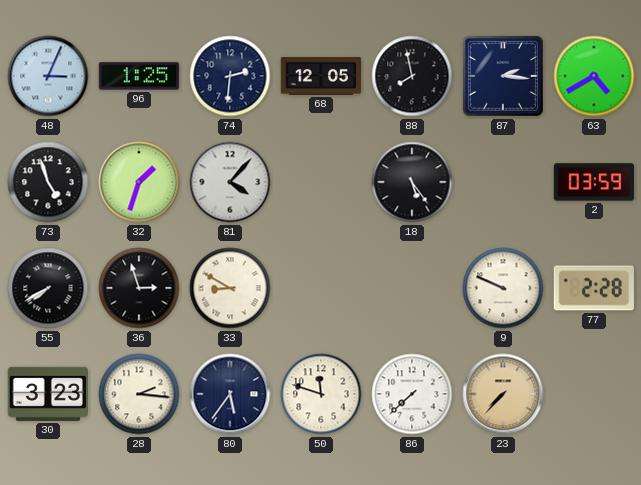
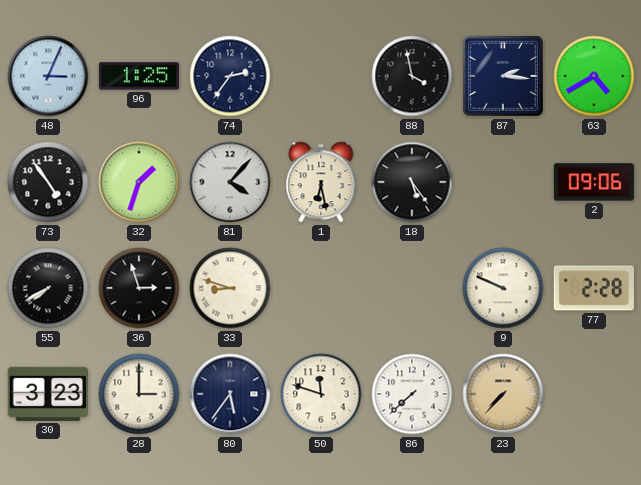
74: 2:31 -> 2:36 (230, 76)
68: 12:05 -> none (321, 76)
88: 7:58 -> 3:58 (412, 76)
73: 4:57 -> 4:54 (48, 182)
1: none -> 6:28 (321, 182)
2: 03:59 -> 09:06 (594, 182)
33: 8:50 -> 8:48 (230, 288)
28: 2:16 -> 3:00 (139, 394)
